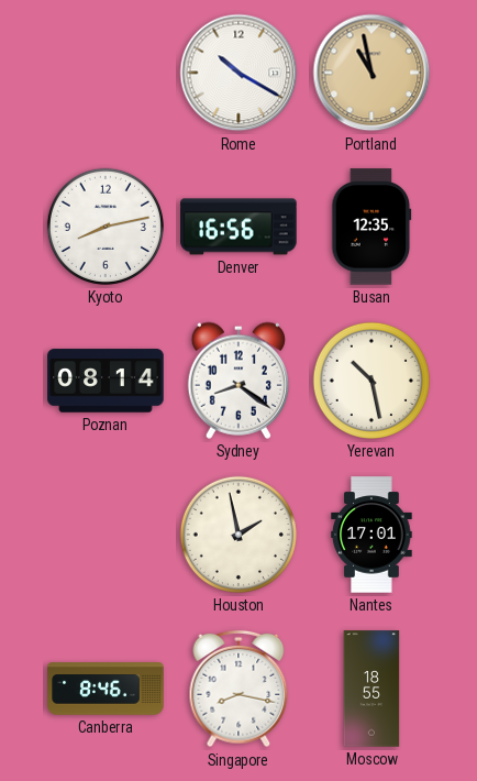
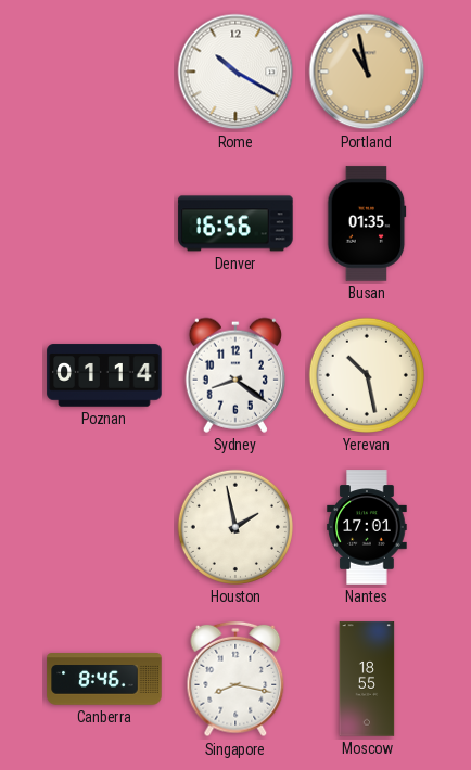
Kyoto: 8:13 -> none (106, 227)
Busan: 12:35 -> 01:35 (367, 223)
Poznan: 08:14 -> 01:14 (104, 375)
